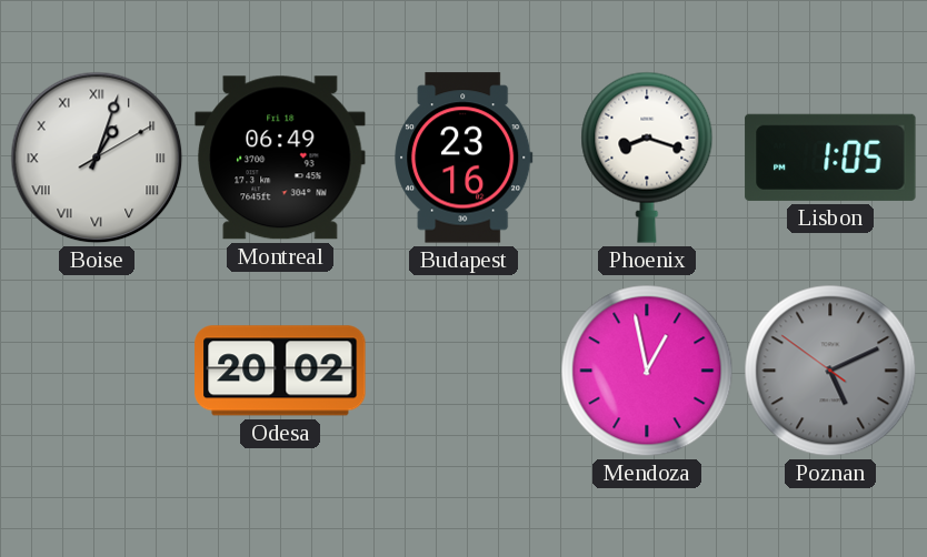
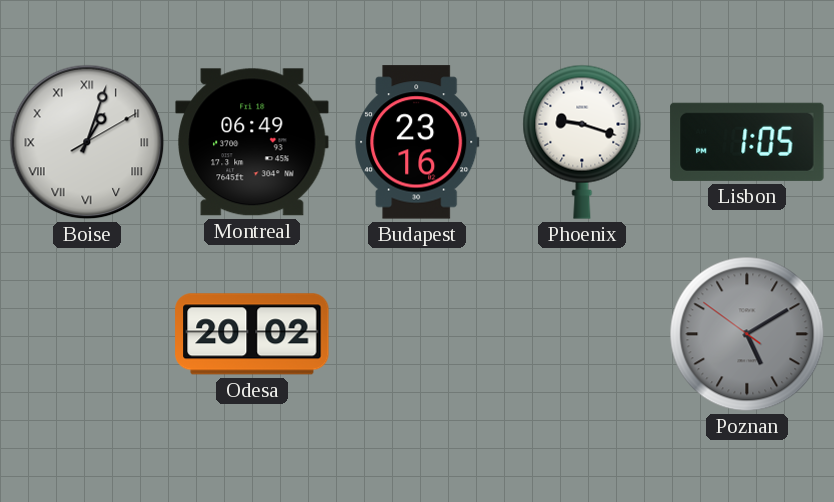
Phoenix: 8:18 -> 9:18 (582, 142)
Mendoza: 12:58 -> none (647, 371)
Poznan: 5:10 -> 5:09 (747, 334)
